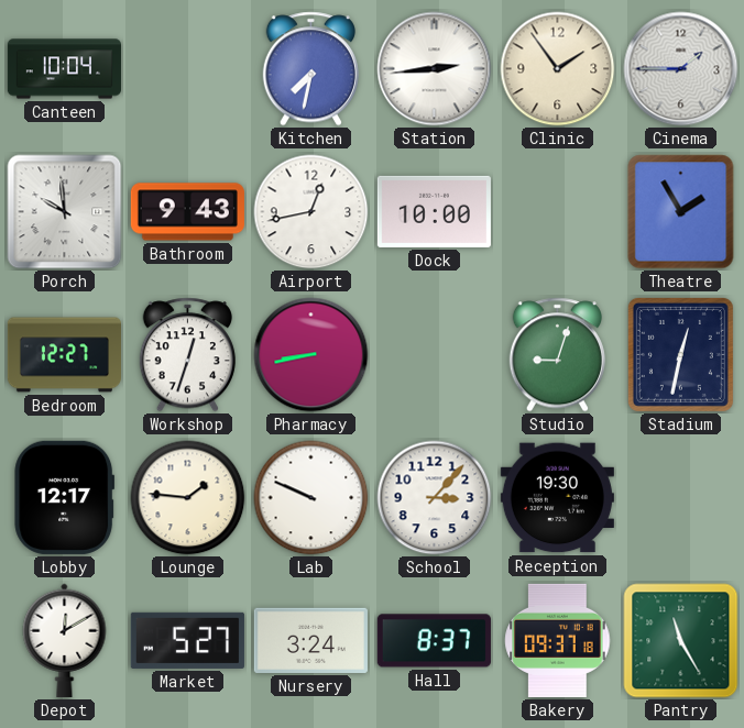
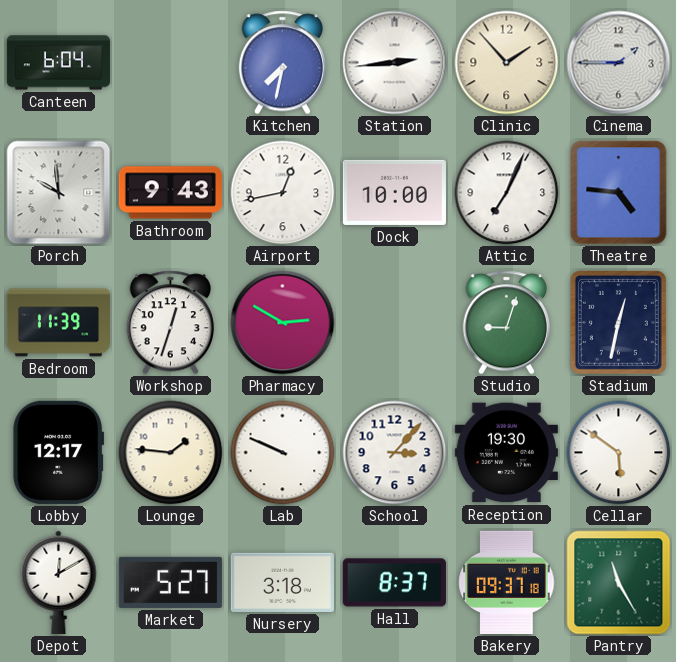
Canteen: 10:04 -> 6:04 (58, 63)
Clinic: 1:54 -> 1:53 (507, 63)
Attic: none -> 7:04 (507, 193)
Theatre: 1:55 -> 4:46 (619, 193)
Bedroom: 12:27 -> 11:39 (58, 323)
Pharmacy: 8:43 -> 2:50 (283, 323)
Cellar: none -> 5:51 (619, 453)
Nursery: 3:24 -> 3:18 (282, 582)
